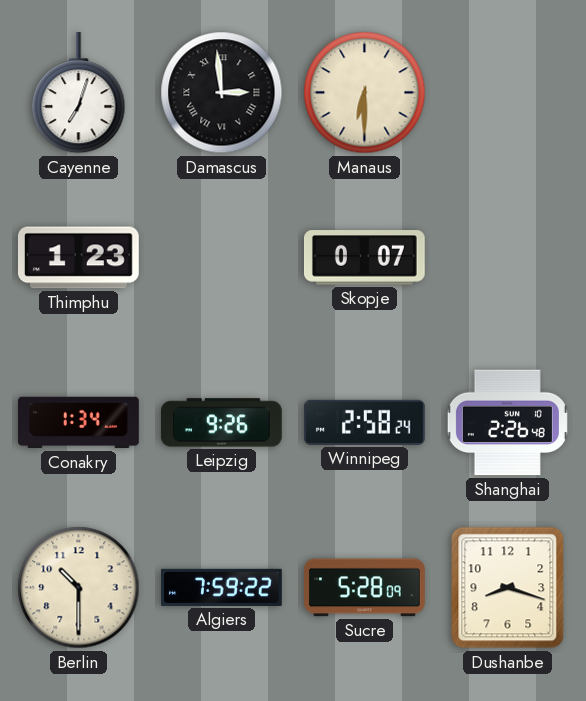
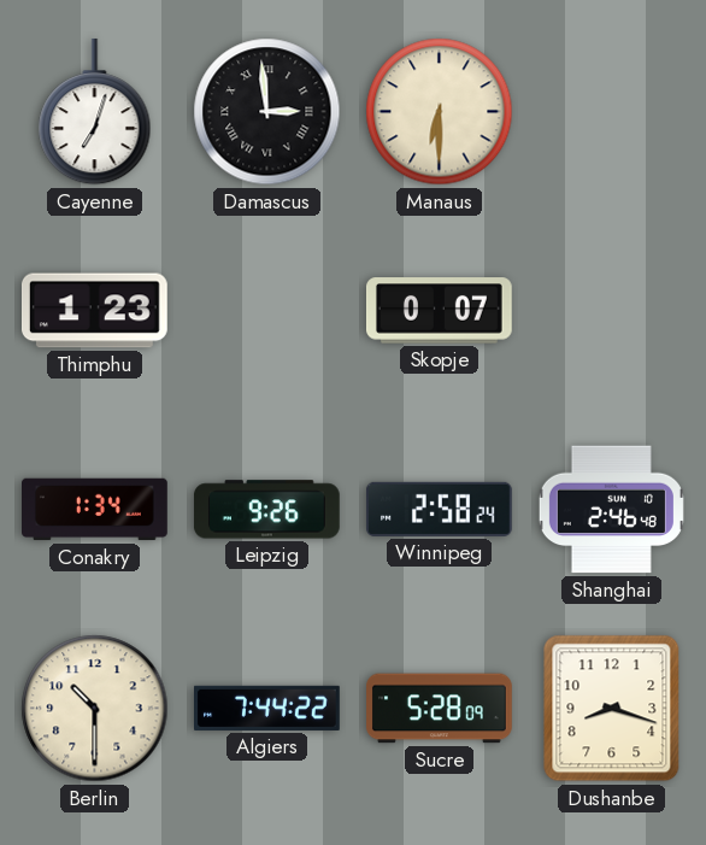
Shanghai: 2:26 -> 2:46 (611, 510)
Algiers: 7:59 -> 7:44 (267, 708)
